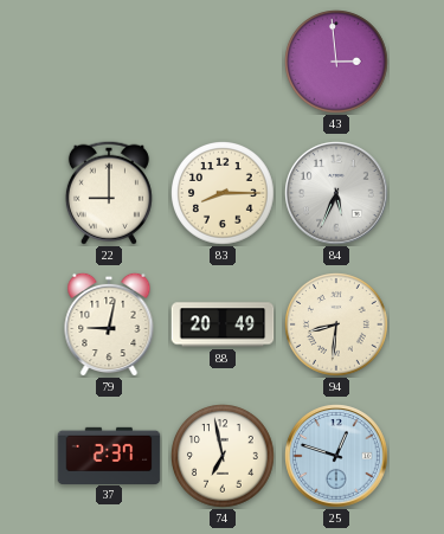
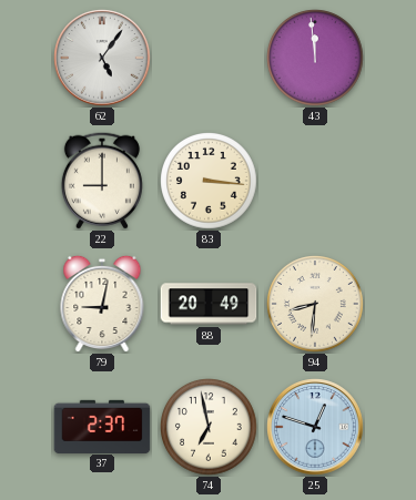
62: none -> 5:06 (102, 58)
43: 2:59 -> 11:59 (316, 59)
83: 8:15 -> 3:16 (210, 182)
84: 5:34 -> none (336, 193)
